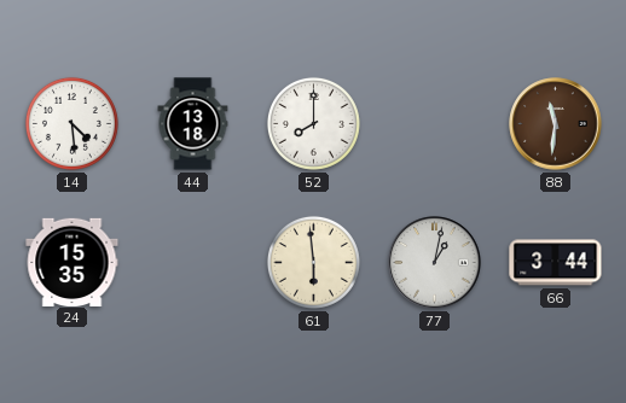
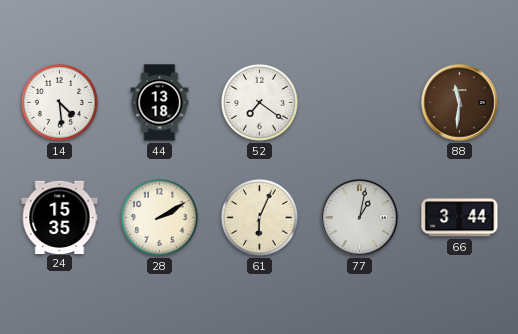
52: 8:00 -> 7:21 (259, 102)
28: none -> 2:10 (159, 217)
61: 5:59 -> 6:04 (259, 217)
